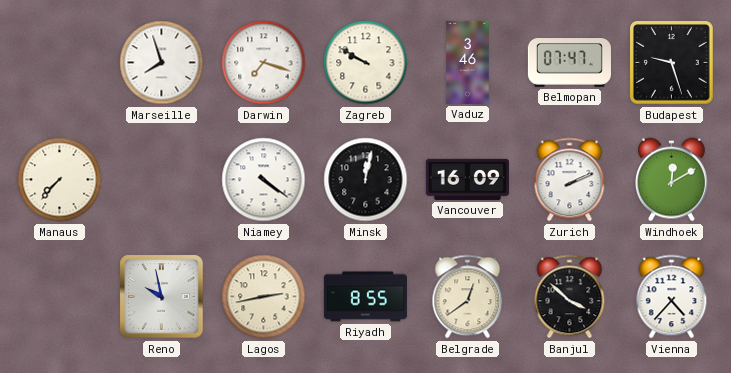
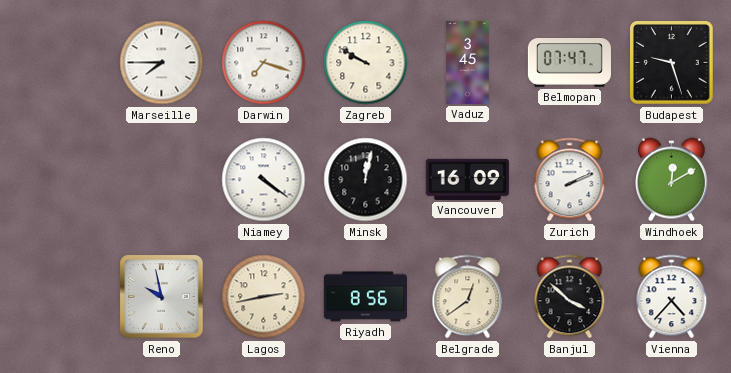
Marseille: 7:57 -> 7:45 (162, 63)
Vaduz: 3:46 -> 3:45 (468, 62)
Manaus: 7:37 -> none (60, 180)
Riyadh: 8:55 -> 8:56 (365, 297)
